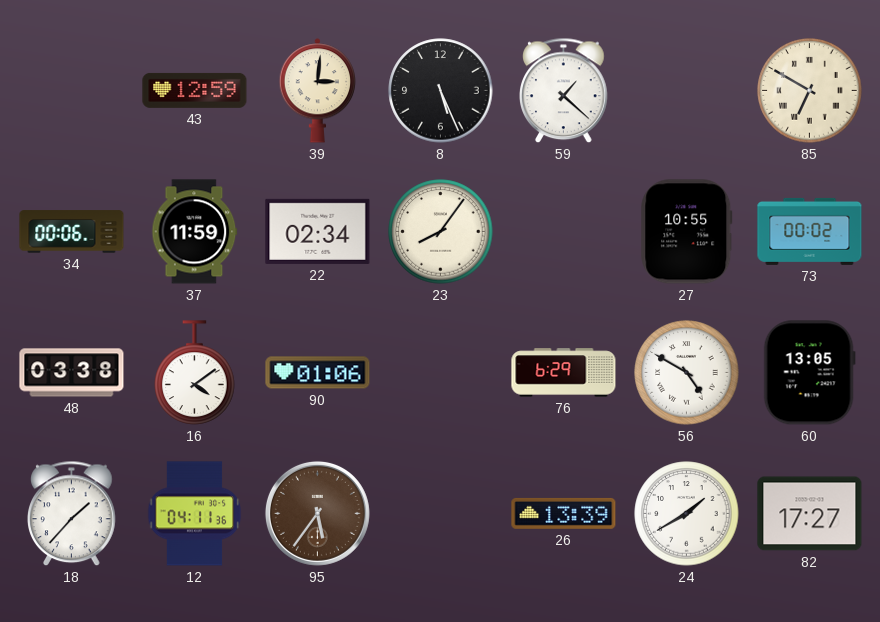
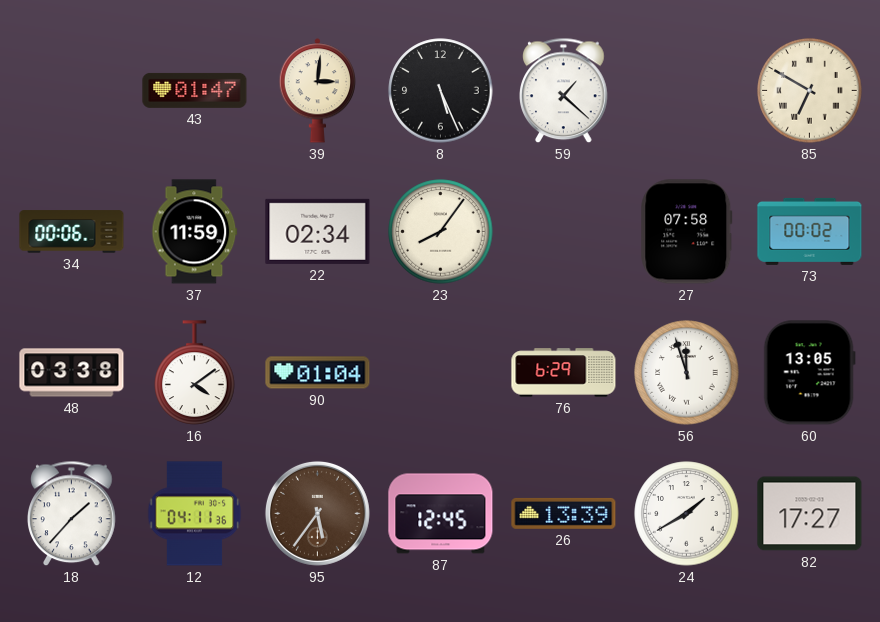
43: 12:59 -> 01:47 (195, 90)
27: 10:55 -> 07:58 (687, 232)
90: 01:06 -> 01:04 (318, 373)
56: 4:50 -> 11:57 (687, 373)
87: none -> 12:45 (441, 514)
